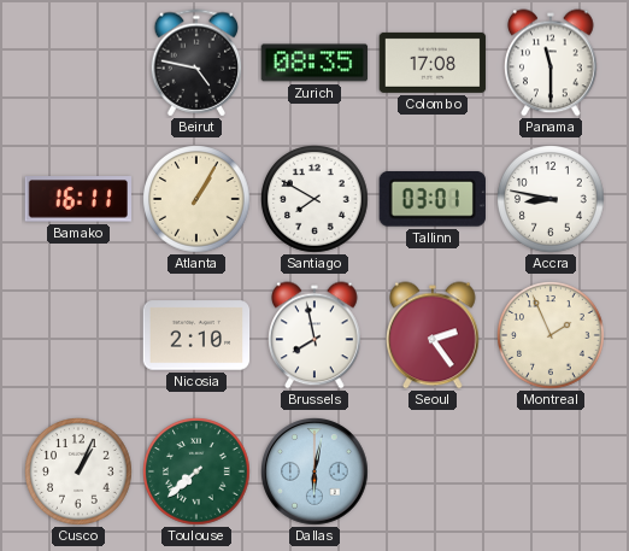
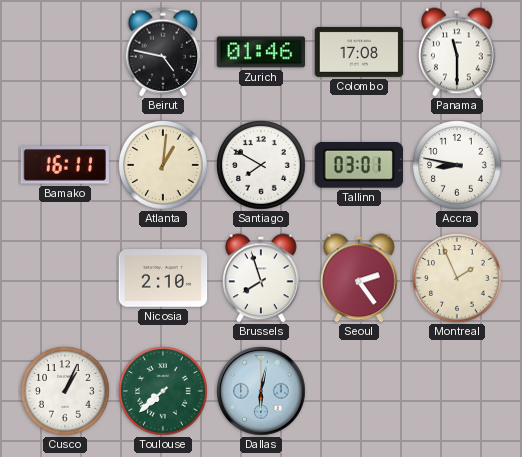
Zurich: 08:35 -> 01:46 (261, 52)
Atlanta: 1:05 -> 1:01 (164, 166)
Brussels: 7:58 -> 7:57 (261, 278)
